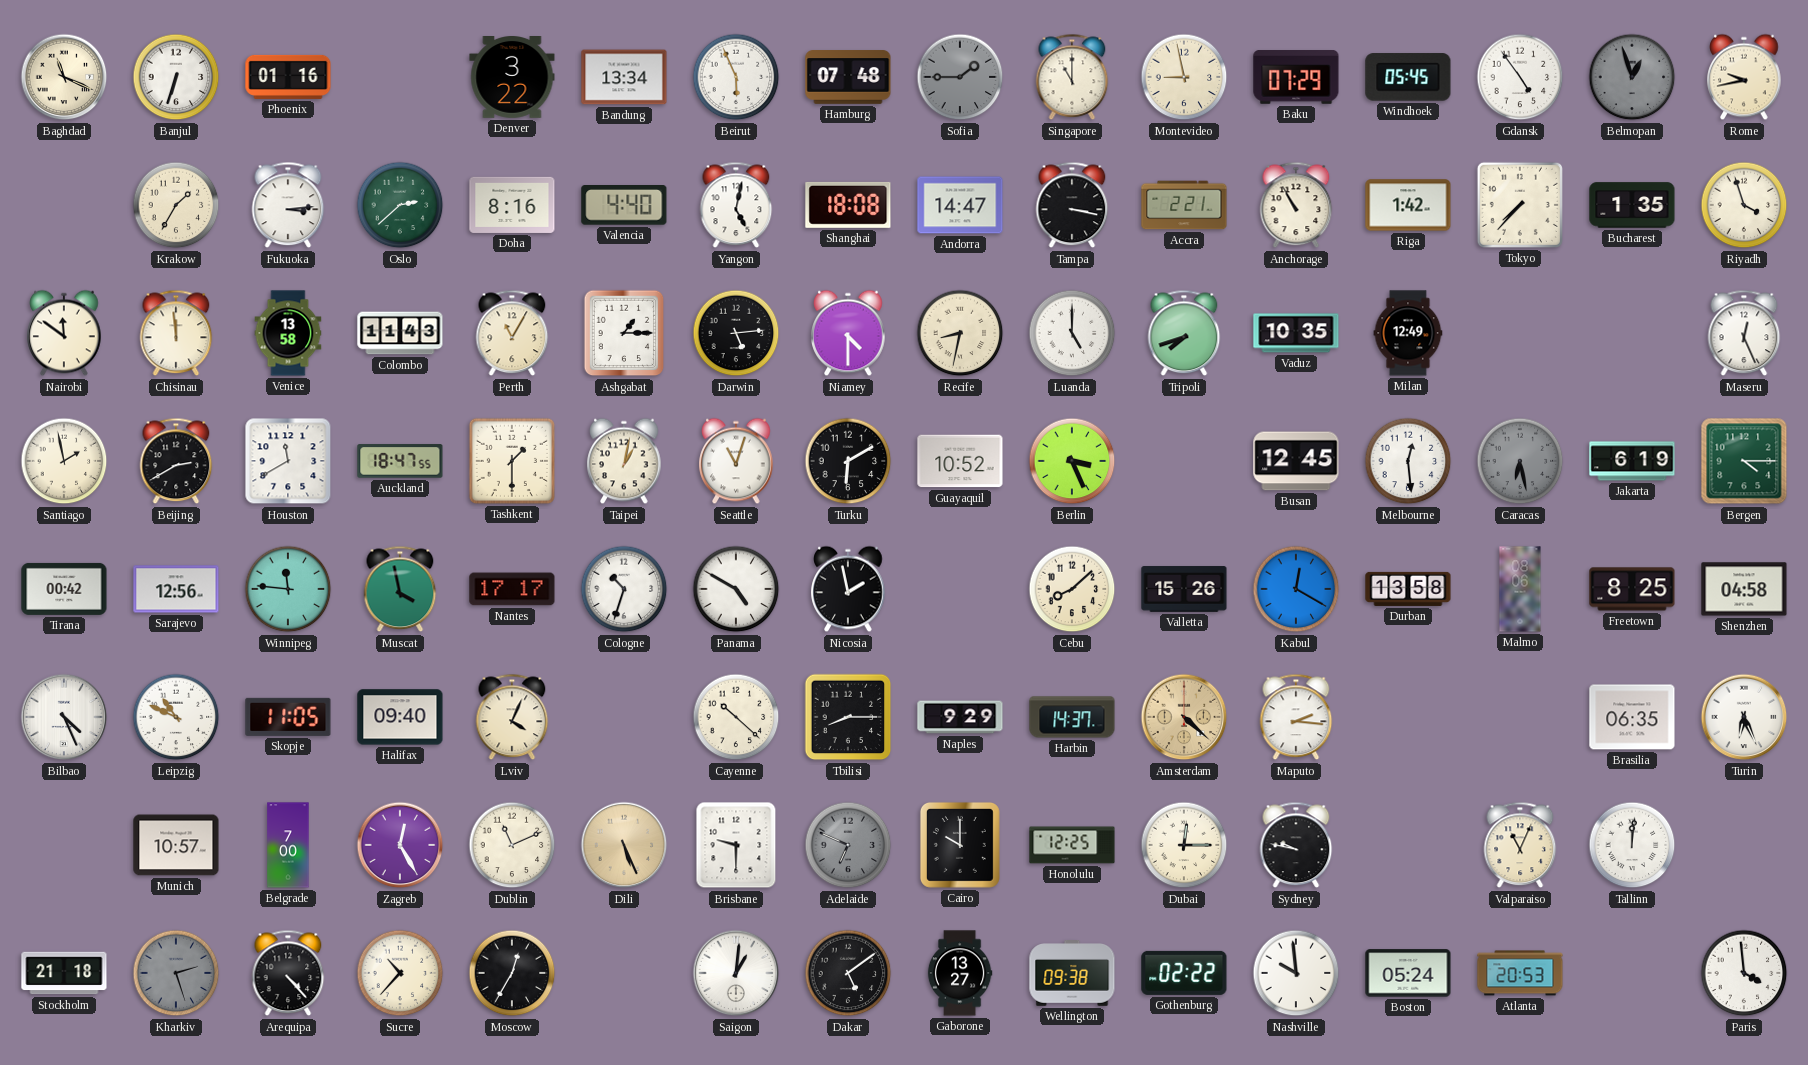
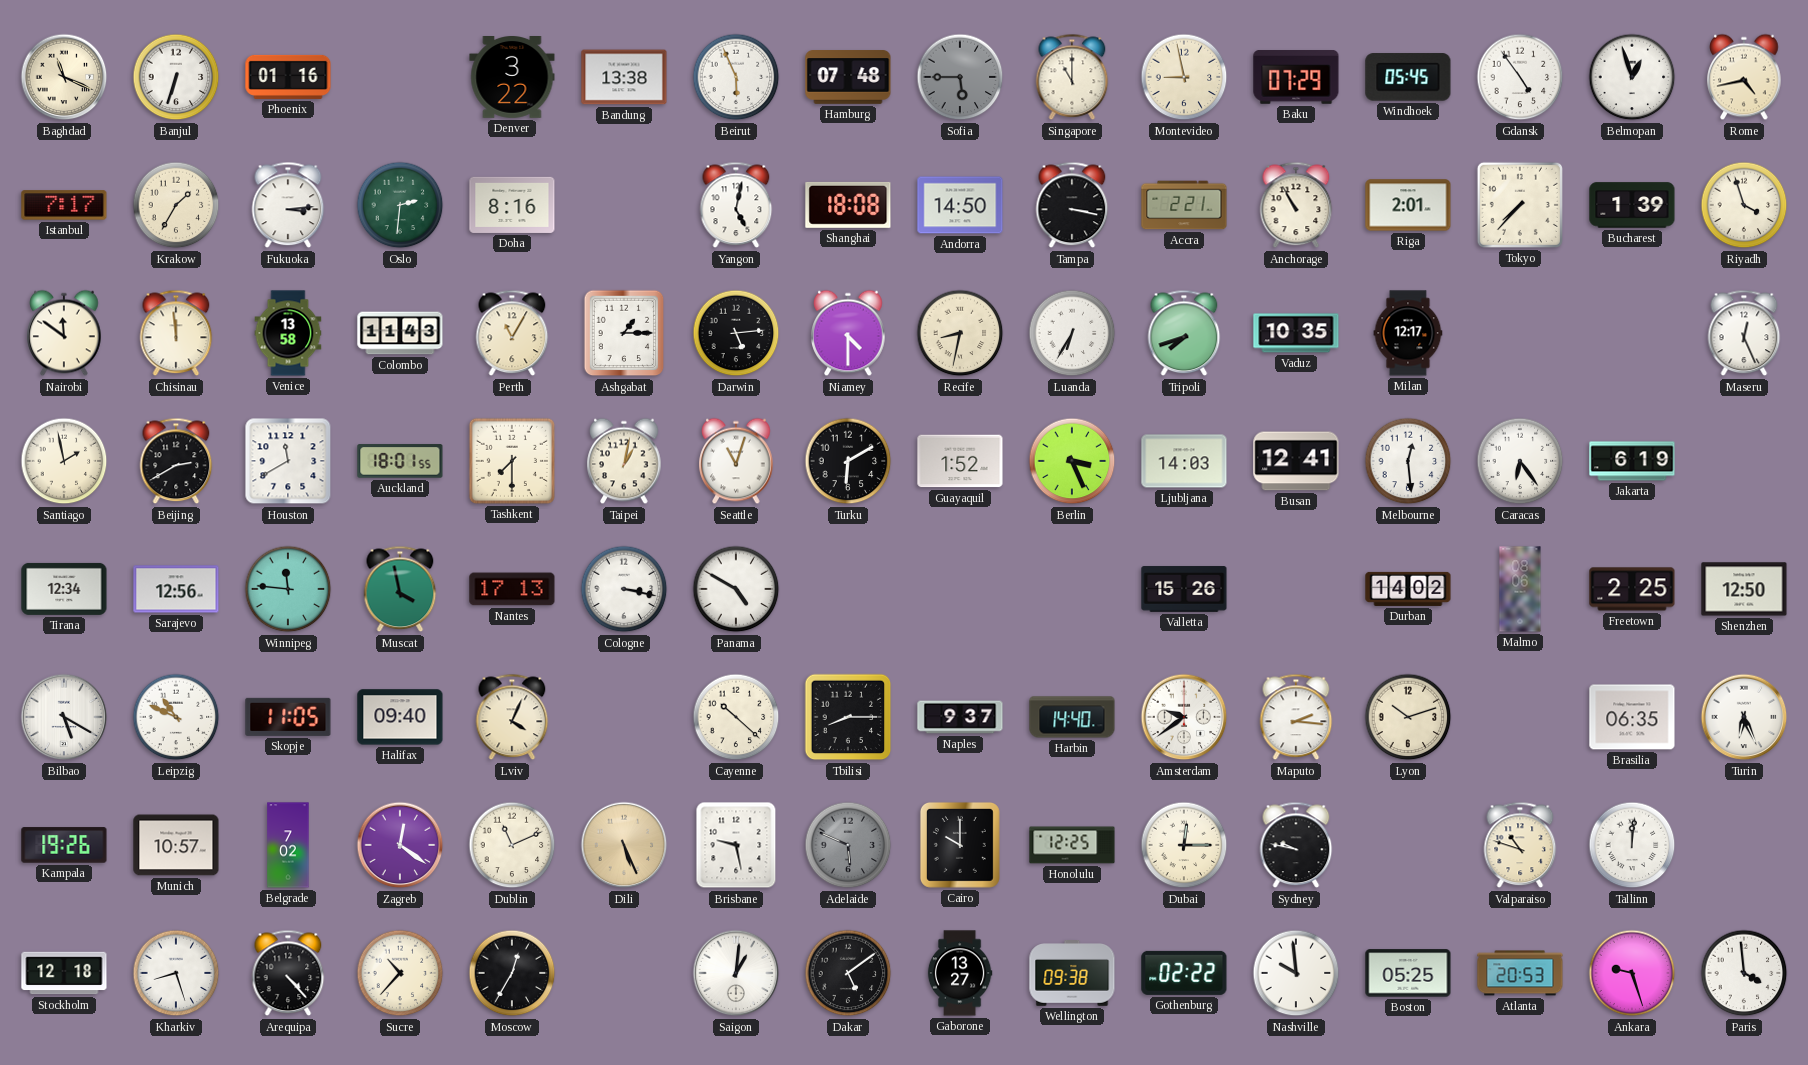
Bandung: 13:34 -> 13:38 (624, 77)
Sofia: 1:45 -> 5:45 (960, 77)
Belmopan dial: grey -> white (1632, 77)
Rome: 9:43 -> 4:43 (1744, 77)
Istanbul: none -> 7:17 (64, 205)
Oslo: 2:38 -> 2:31 (400, 205)
Valencia: 4:40 -> none (624, 205)
Andorra: 14:47 -> 14:50 (960, 205)
Riga: 1:42 -> 2:01 (1408, 205)
Bucharest: 1:35 -> 1:39 (1632, 205)
Luanda: 5:00 -> 6:35 (1072, 333)
Milan: 12:49 -> 12:17 (1408, 333)
Auckland: 18:47 -> 18:01 (400, 461)
Tashkent: 1:30 -> 7:30 (512, 461)
Guayaquil: 10:52 -> 1:52 (960, 461)
Ljubljana: none -> 14:03 (1184, 461)
Busan: 12:45 -> 12:41 (1296, 461)
Caracas: 6:28 -> 6:24 (1520, 461)
Caracas dial: grey -> white (1520, 461)
Bergen: 4:15 -> none (1744, 461)
Tirana: 00:42 -> 12:34 (64, 589)
Nantes: 17:17 -> 17:13 (512, 589)
Cologne: 10:33 -> 3:17 (624, 589)
Nicosia: 1:58 -> none (848, 589)
Cebu: 8:08 -> none (1072, 589)
Kabul: 12:20 -> none (1296, 589)
Durban: 13:58 -> 14:02 (1408, 589)
Freetown: 8:25 -> 2:25 (1632, 589)
Shenzhen: 04:58 -> 12:50 (1744, 589)
Bilbao: 4:26 -> 5:20 (64, 717)
Naples: 9:29 -> 9:37 (960, 717)
Harbin: 14:37 -> 14:40 (1072, 717)
Amsterdam: 4:22 -> 9:39 (1184, 717)
Amsterdam dial: champagne -> white (1184, 717)
Lyon: none -> 10:12 (1408, 717)
Kampala: none -> 19:26 (64, 845)
Belgrade: 7:00 -> 7:02 (288, 845)
Zagreb: 12:25 -> 12:21 (400, 845)
Brisbane: 9:30 -> 9:28 (736, 845)
Adelaide: 6:49 -> 5:49 (848, 845)
Valparaiso: 11:04 -> 10:48 (1520, 845)
Stockholm: 21:18 -> 12:18 (64, 973)
Kharkiv: 2:27 -> 8:27 (176, 973)
Kharkiv dial: grey -> white (176, 973)
Boston: 05:24 -> 05:25 (1408, 973)
Ankara: none -> 9:27 (1632, 973)
